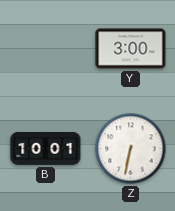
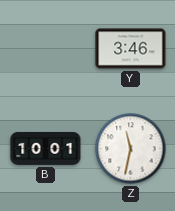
Y: 3:00 -> 3:46 (131, 49)
Z: 6:32 -> 11:32 (131, 149)
